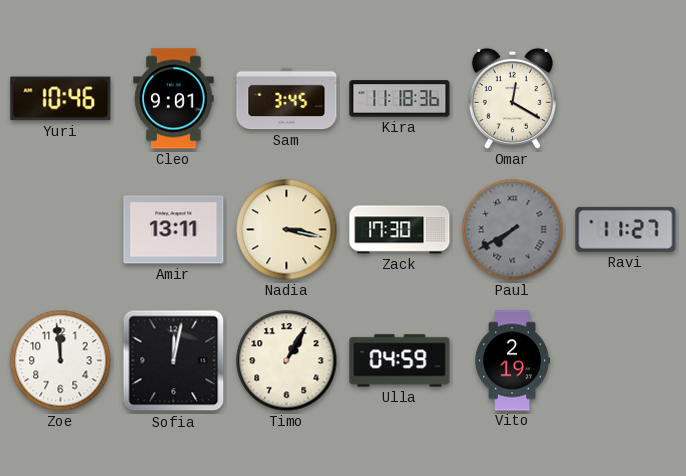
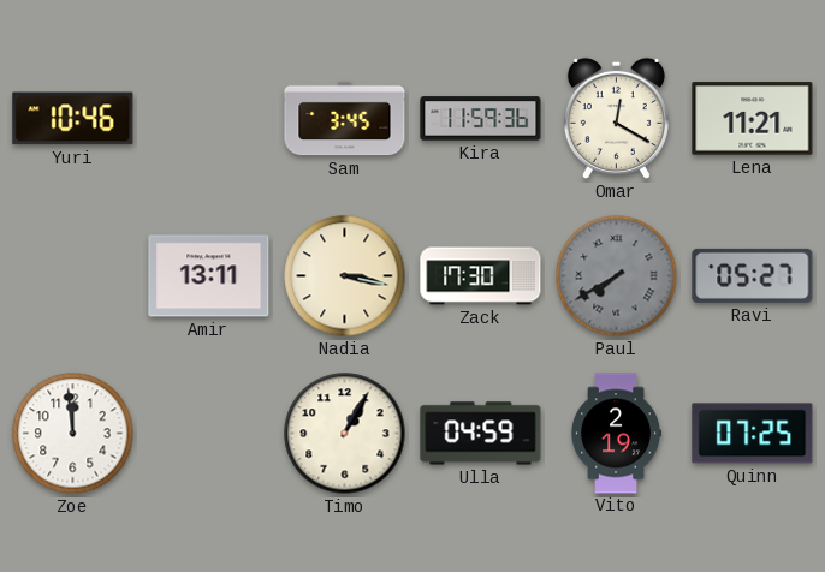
Cleo: 9:01 -> none (174, 99)
Kira: 11:18 -> 11:59 (481, 119)
Lena: none -> 11:21 (753, 119)
Ravi: 11:27 -> 05:27 (753, 275)
Sofia: 12:02 -> none (174, 361)
Quinn: none -> 07:25 (753, 434)
